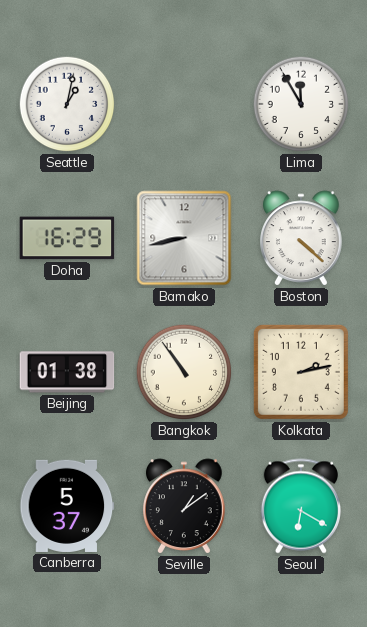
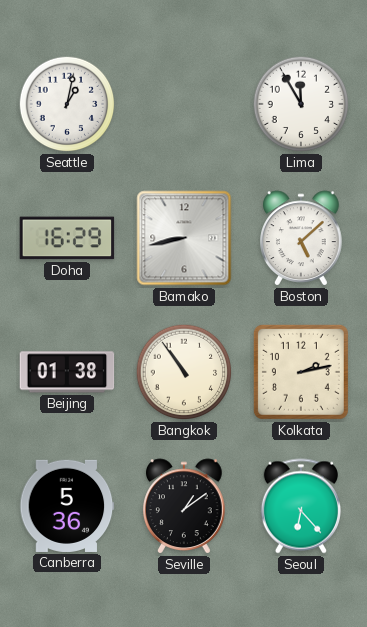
Boston: 4:22 -> 5:08 (302, 238)
Canberra: 5:37 -> 5:36 (67, 506)
Seoul: 6:20 -> 6:23 (301, 506)
